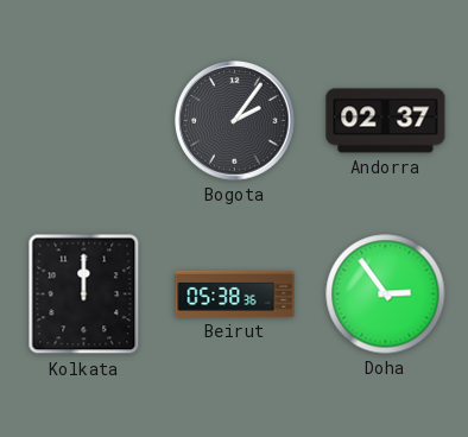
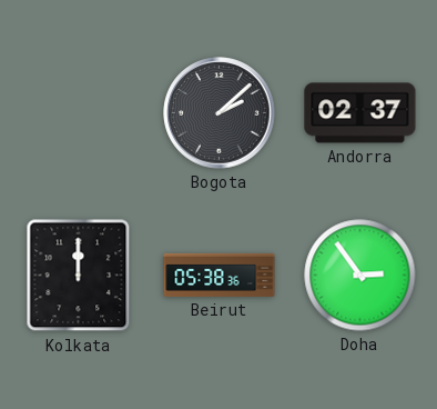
Bogota: 2:06 -> 2:08 (220, 113)
